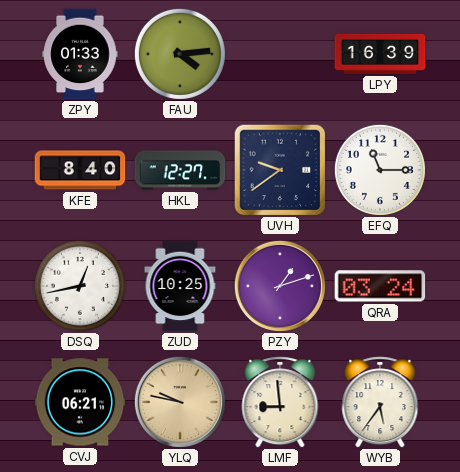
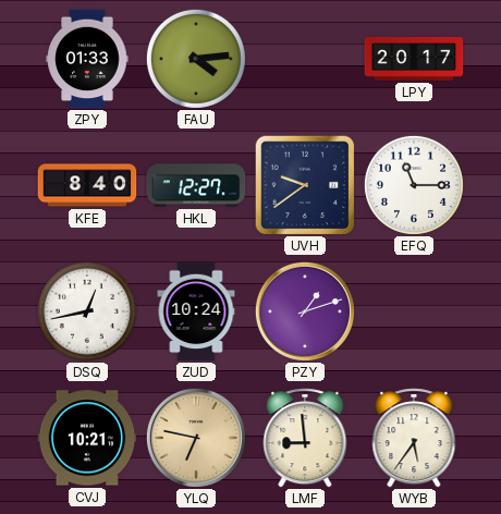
LPY: 16:39 -> 20:17 (414, 59)
ZUD: 10:25 -> 10:24 (196, 311)
QRA: 03:24 -> none (380, 286)
CVJ: 06:21 -> 10:21 (87, 438)
YLQ: 9:47 -> 6:47 (196, 438)
